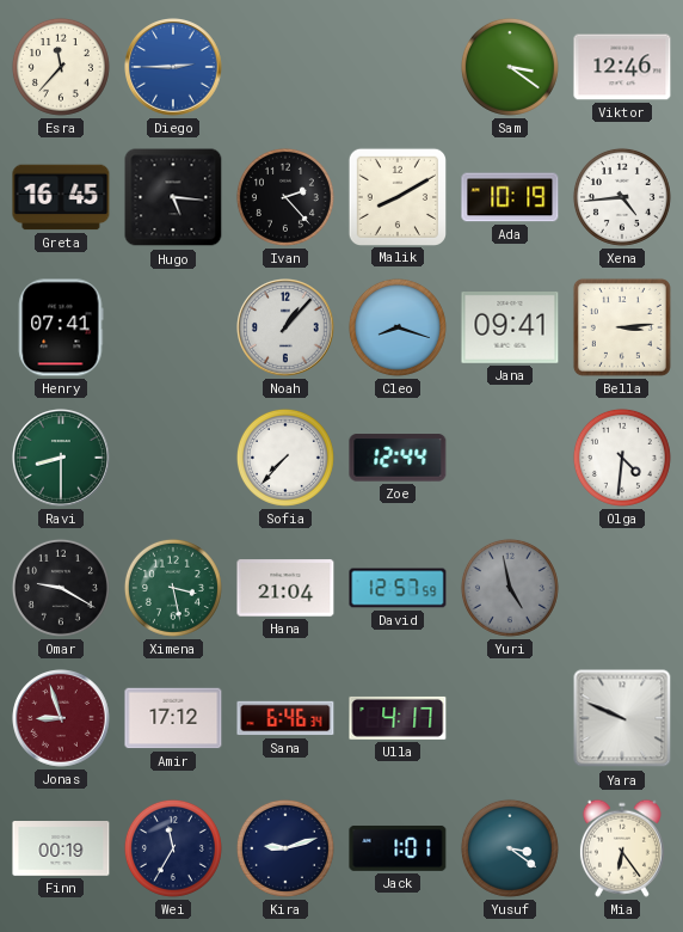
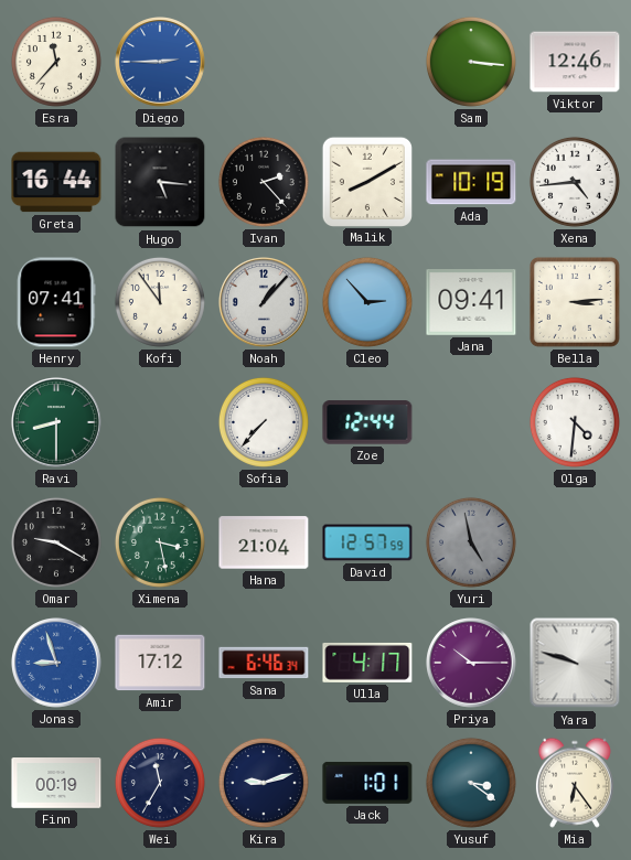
Sam: 3:21 -> 3:16 (471, 62)
Greta: 16:45 -> 16:44 (56, 182)
Kofi: none -> 11:54 (160, 302)
Cleo: 8:18 -> 2:53 (367, 302)
Jonas dial: burgundy -> blue (57, 664)
Priya: none -> 10:15 (472, 664)
Yara: 9:49 -> 9:48 (575, 663)
